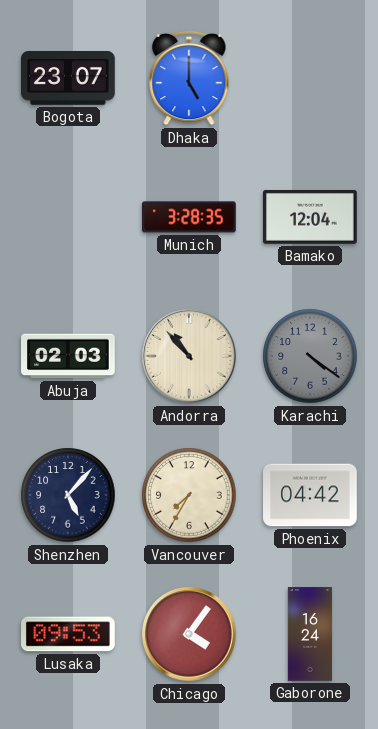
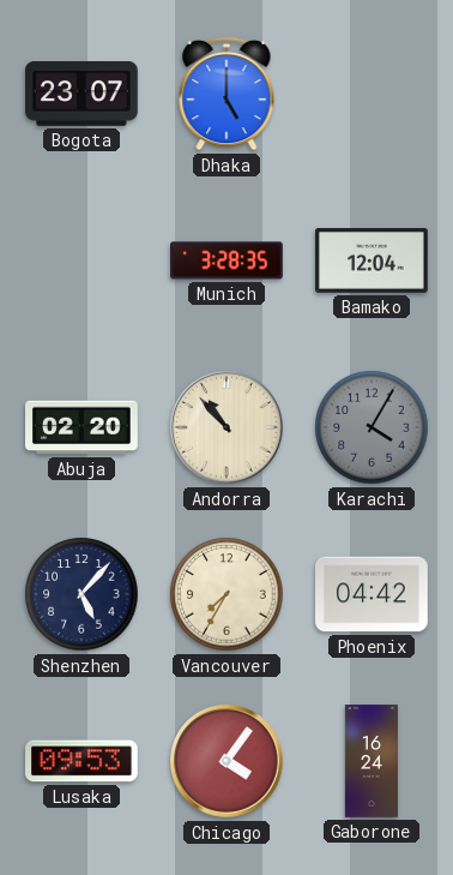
Abuja: 02:03 -> 02:20 (83, 427)
Karachi: 4:21 -> 4:05 (372, 427)
